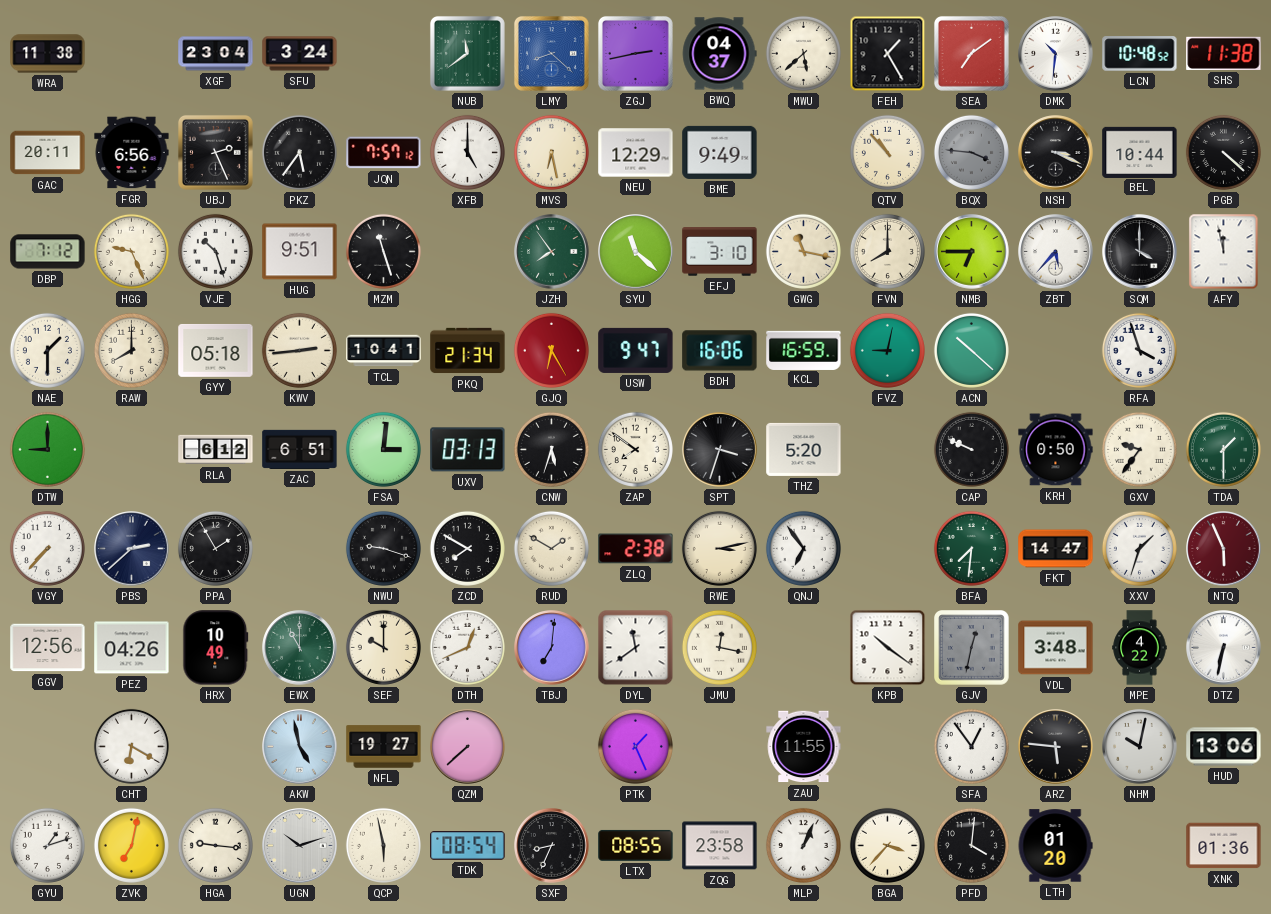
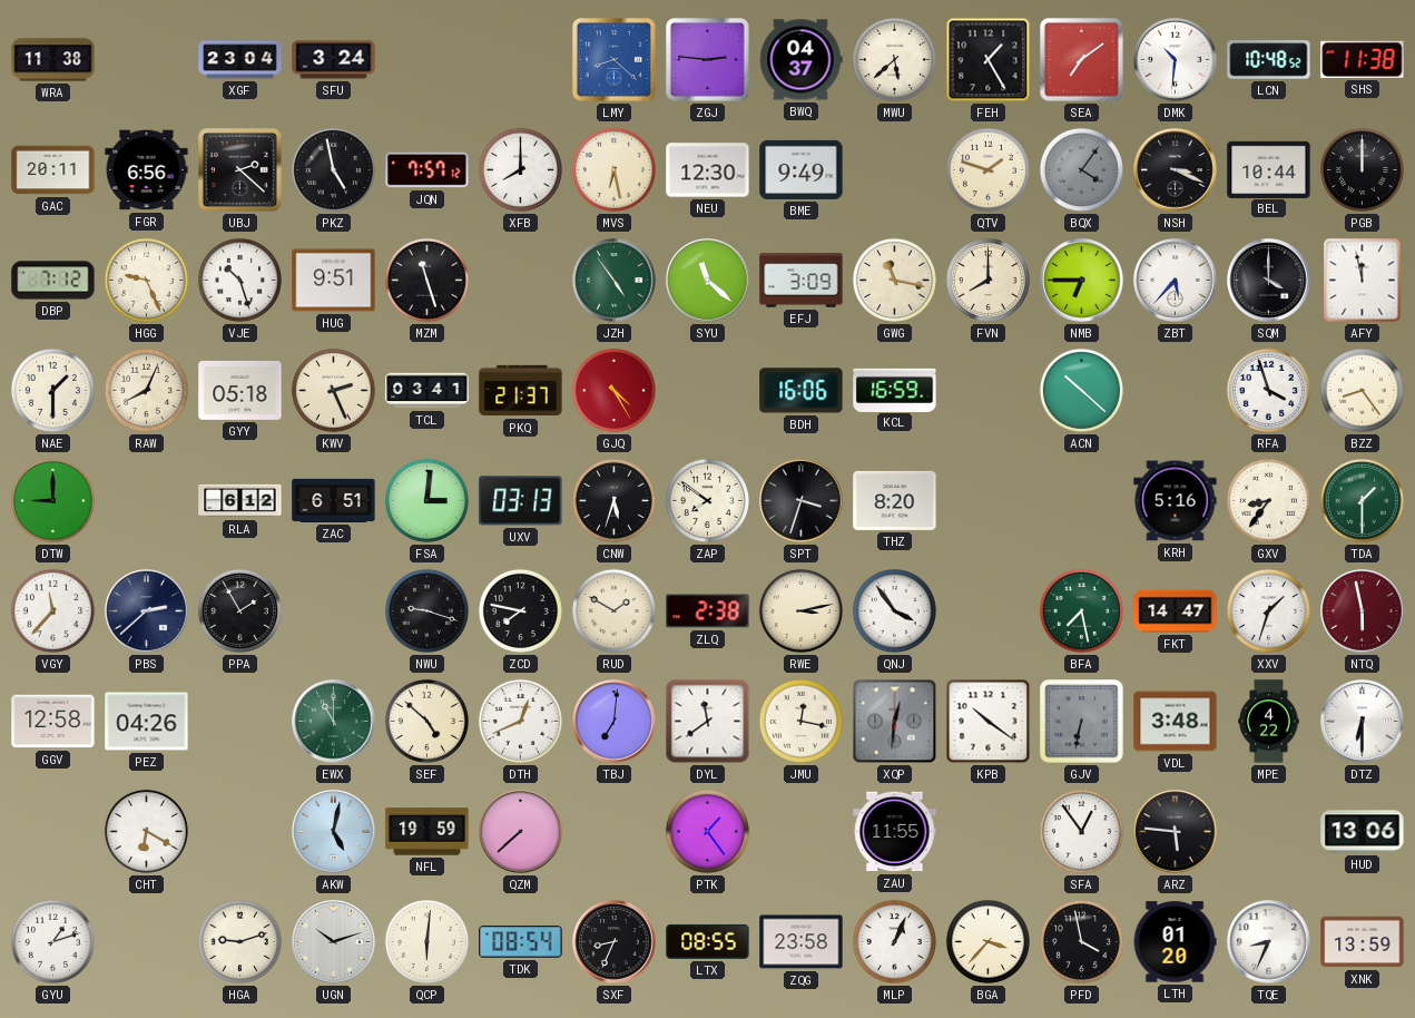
NUB: 11:39 -> none (467, 53)
ZGJ: 2:43 -> 2:46 (707, 59)
UBJ: 2:26 -> 2:22 (239, 169)
PKZ: 5:36 -> 4:58 (333, 169)
XFB: 5:00 -> 8:00 (520, 169)
NEU: 12:29 -> 12:30 (708, 170)
QTV: 10:53 -> 1:48 (987, 169)
BQX: 3:46 -> 4:06 (1081, 169)
PGB: 4:22 -> 12:00 (1362, 169)
JZH: 7:54 -> 4:54 (615, 281)
EFJ: 3:10 -> 3:09 (802, 281)
RAW: 8:00 -> 8:04 (146, 390)
KWV: 2:44 -> 2:26 (333, 390)
TCL: 10:41 -> 03:41 (428, 391)
PKQ: 21:34 -> 21:37 (521, 391)
GJQ: 6:25 -> 4:25 (613, 390)
USW: 9:47 -> none (636, 350)
FVZ: 9:02 -> none (887, 350)
BZZ: none -> 8:24 (1362, 390)
THZ: 5:20 -> 8:20 (895, 500)
CAP: 9:49 -> none (971, 449)
KRH: 0:50 -> 5:16 (1176, 501)
GXV: 9:36 -> 8:36 (1268, 500)
VGY: 7:37 -> 11:37 (52, 610)
ZCD: 7:50 -> 7:47 (520, 610)
QNJ: 6:54 -> 3:54 (894, 610)
BFA: 7:31 -> 7:28 (1081, 610)
NTQ: 5:56 -> 5:58 (1363, 611)
GGV: 12:56 -> 12:58 (53, 722)
HRX: 10:49 -> none (216, 648)
SEF: 10:00 -> 4:52 (426, 721)
XQP: none -> 12:31 (895, 722)
GJV: 12:32 -> 6:32 (1082, 722)
DTZ: 6:32 -> 6:30 (1363, 722)
AKW: 4:58 -> 5:02 (334, 832)
NFL: 19:27 -> 19:59 (428, 832)
PTK: 1:26 -> 1:24 (707, 831)
NHM: 10:02 -> none (1140, 747)
ZVK: 7:02 -> none (131, 845)
HGA: 9:16 -> 9:12 (239, 941)
QCP: 5:58 -> 6:01 (426, 941)
PFD: 4:01 -> 3:58 (1081, 941)
TQE: none -> 8:34 (1269, 942)
XNK: 01:36 -> 13:59 (1363, 942)
